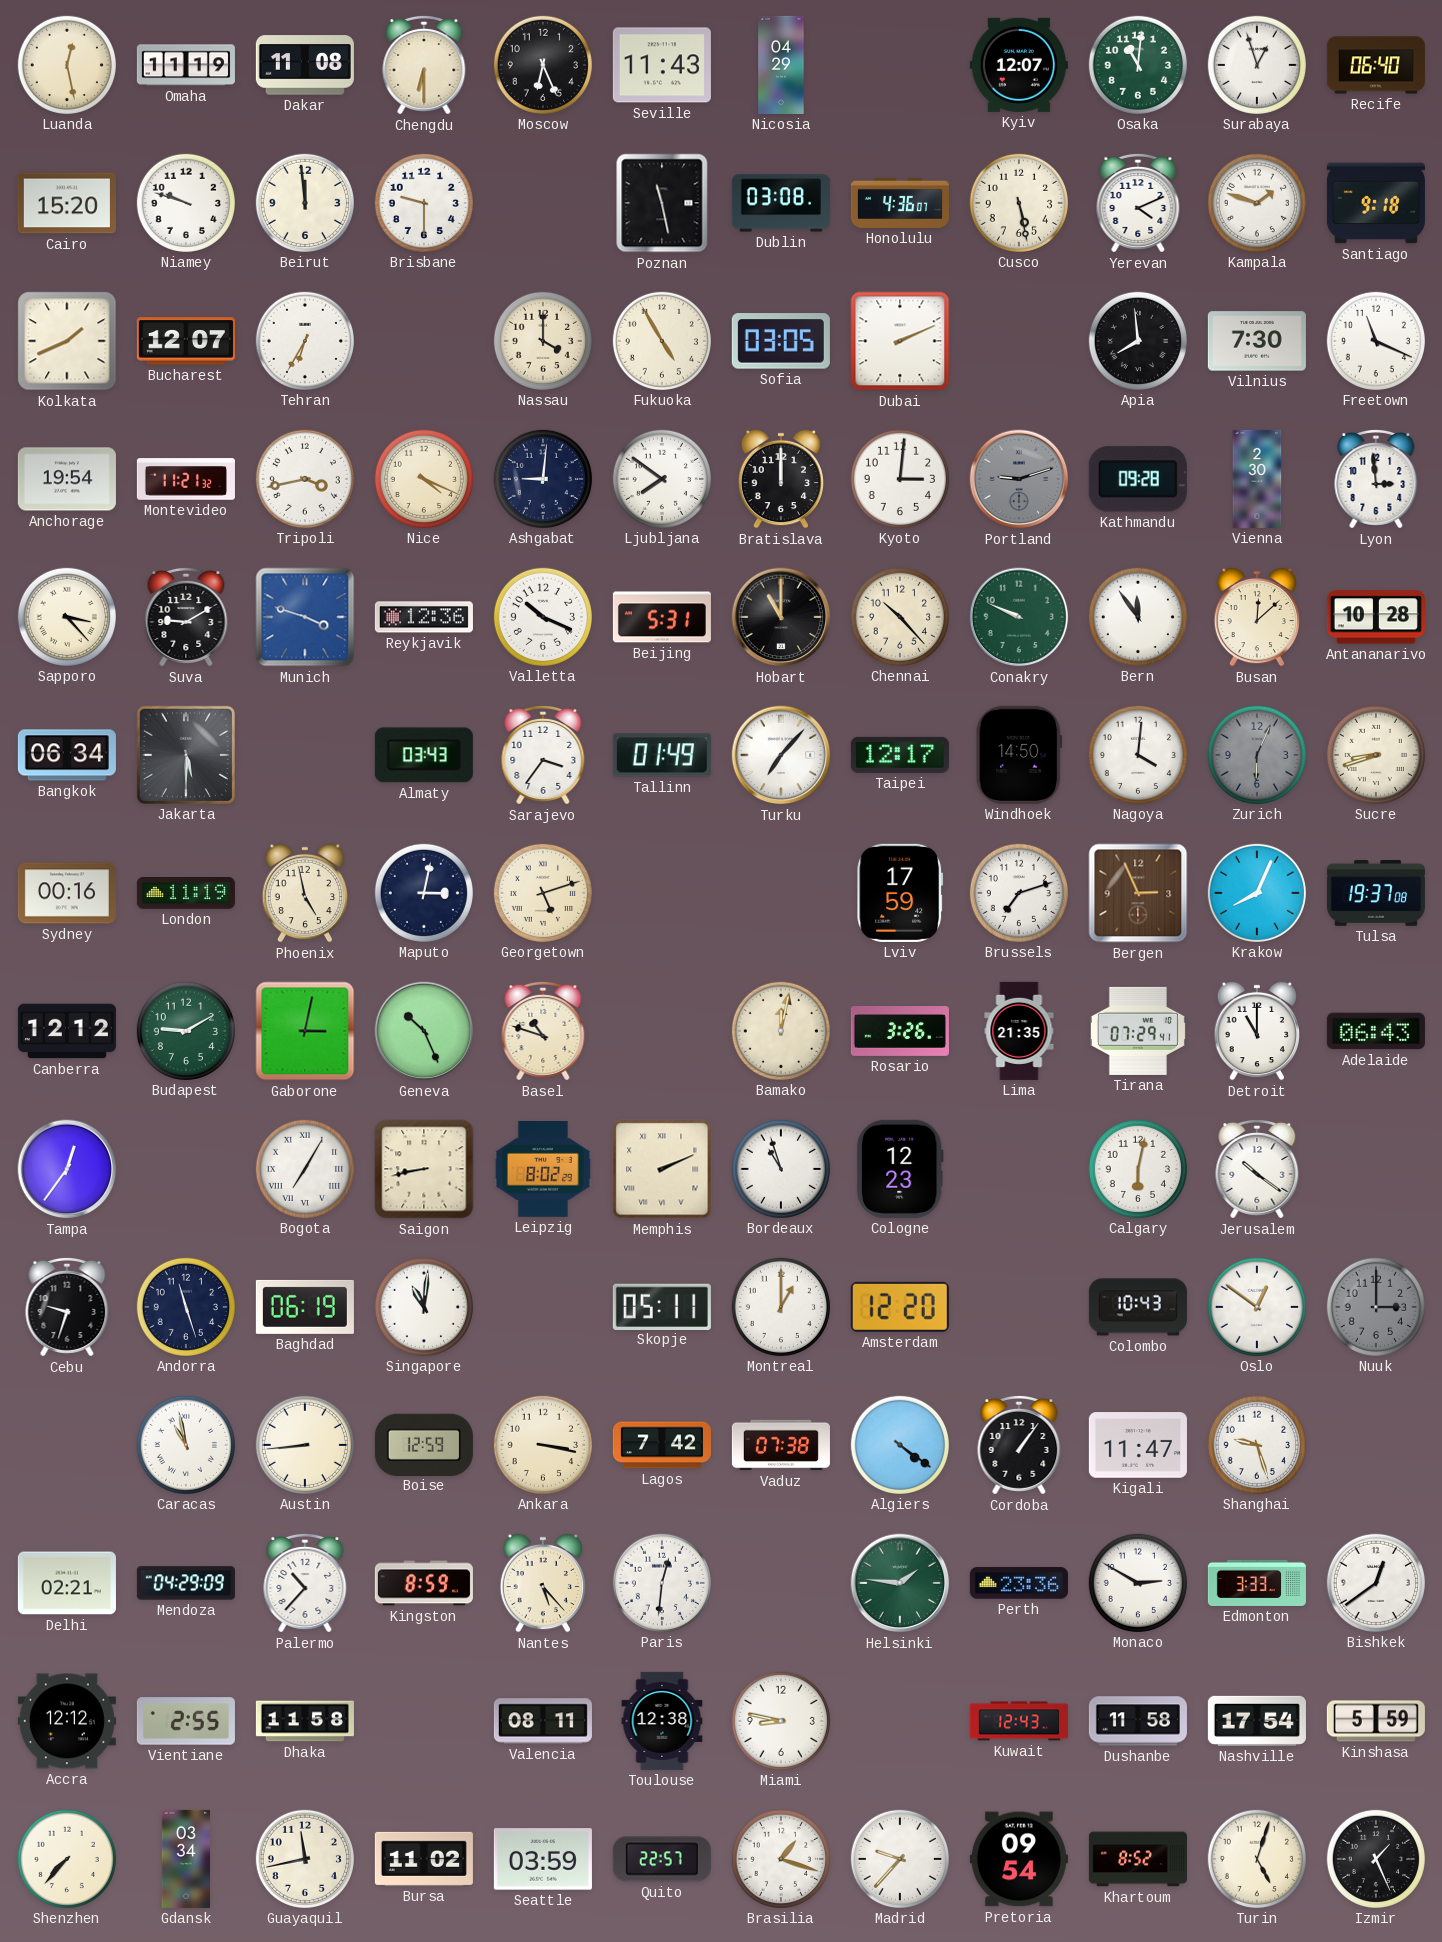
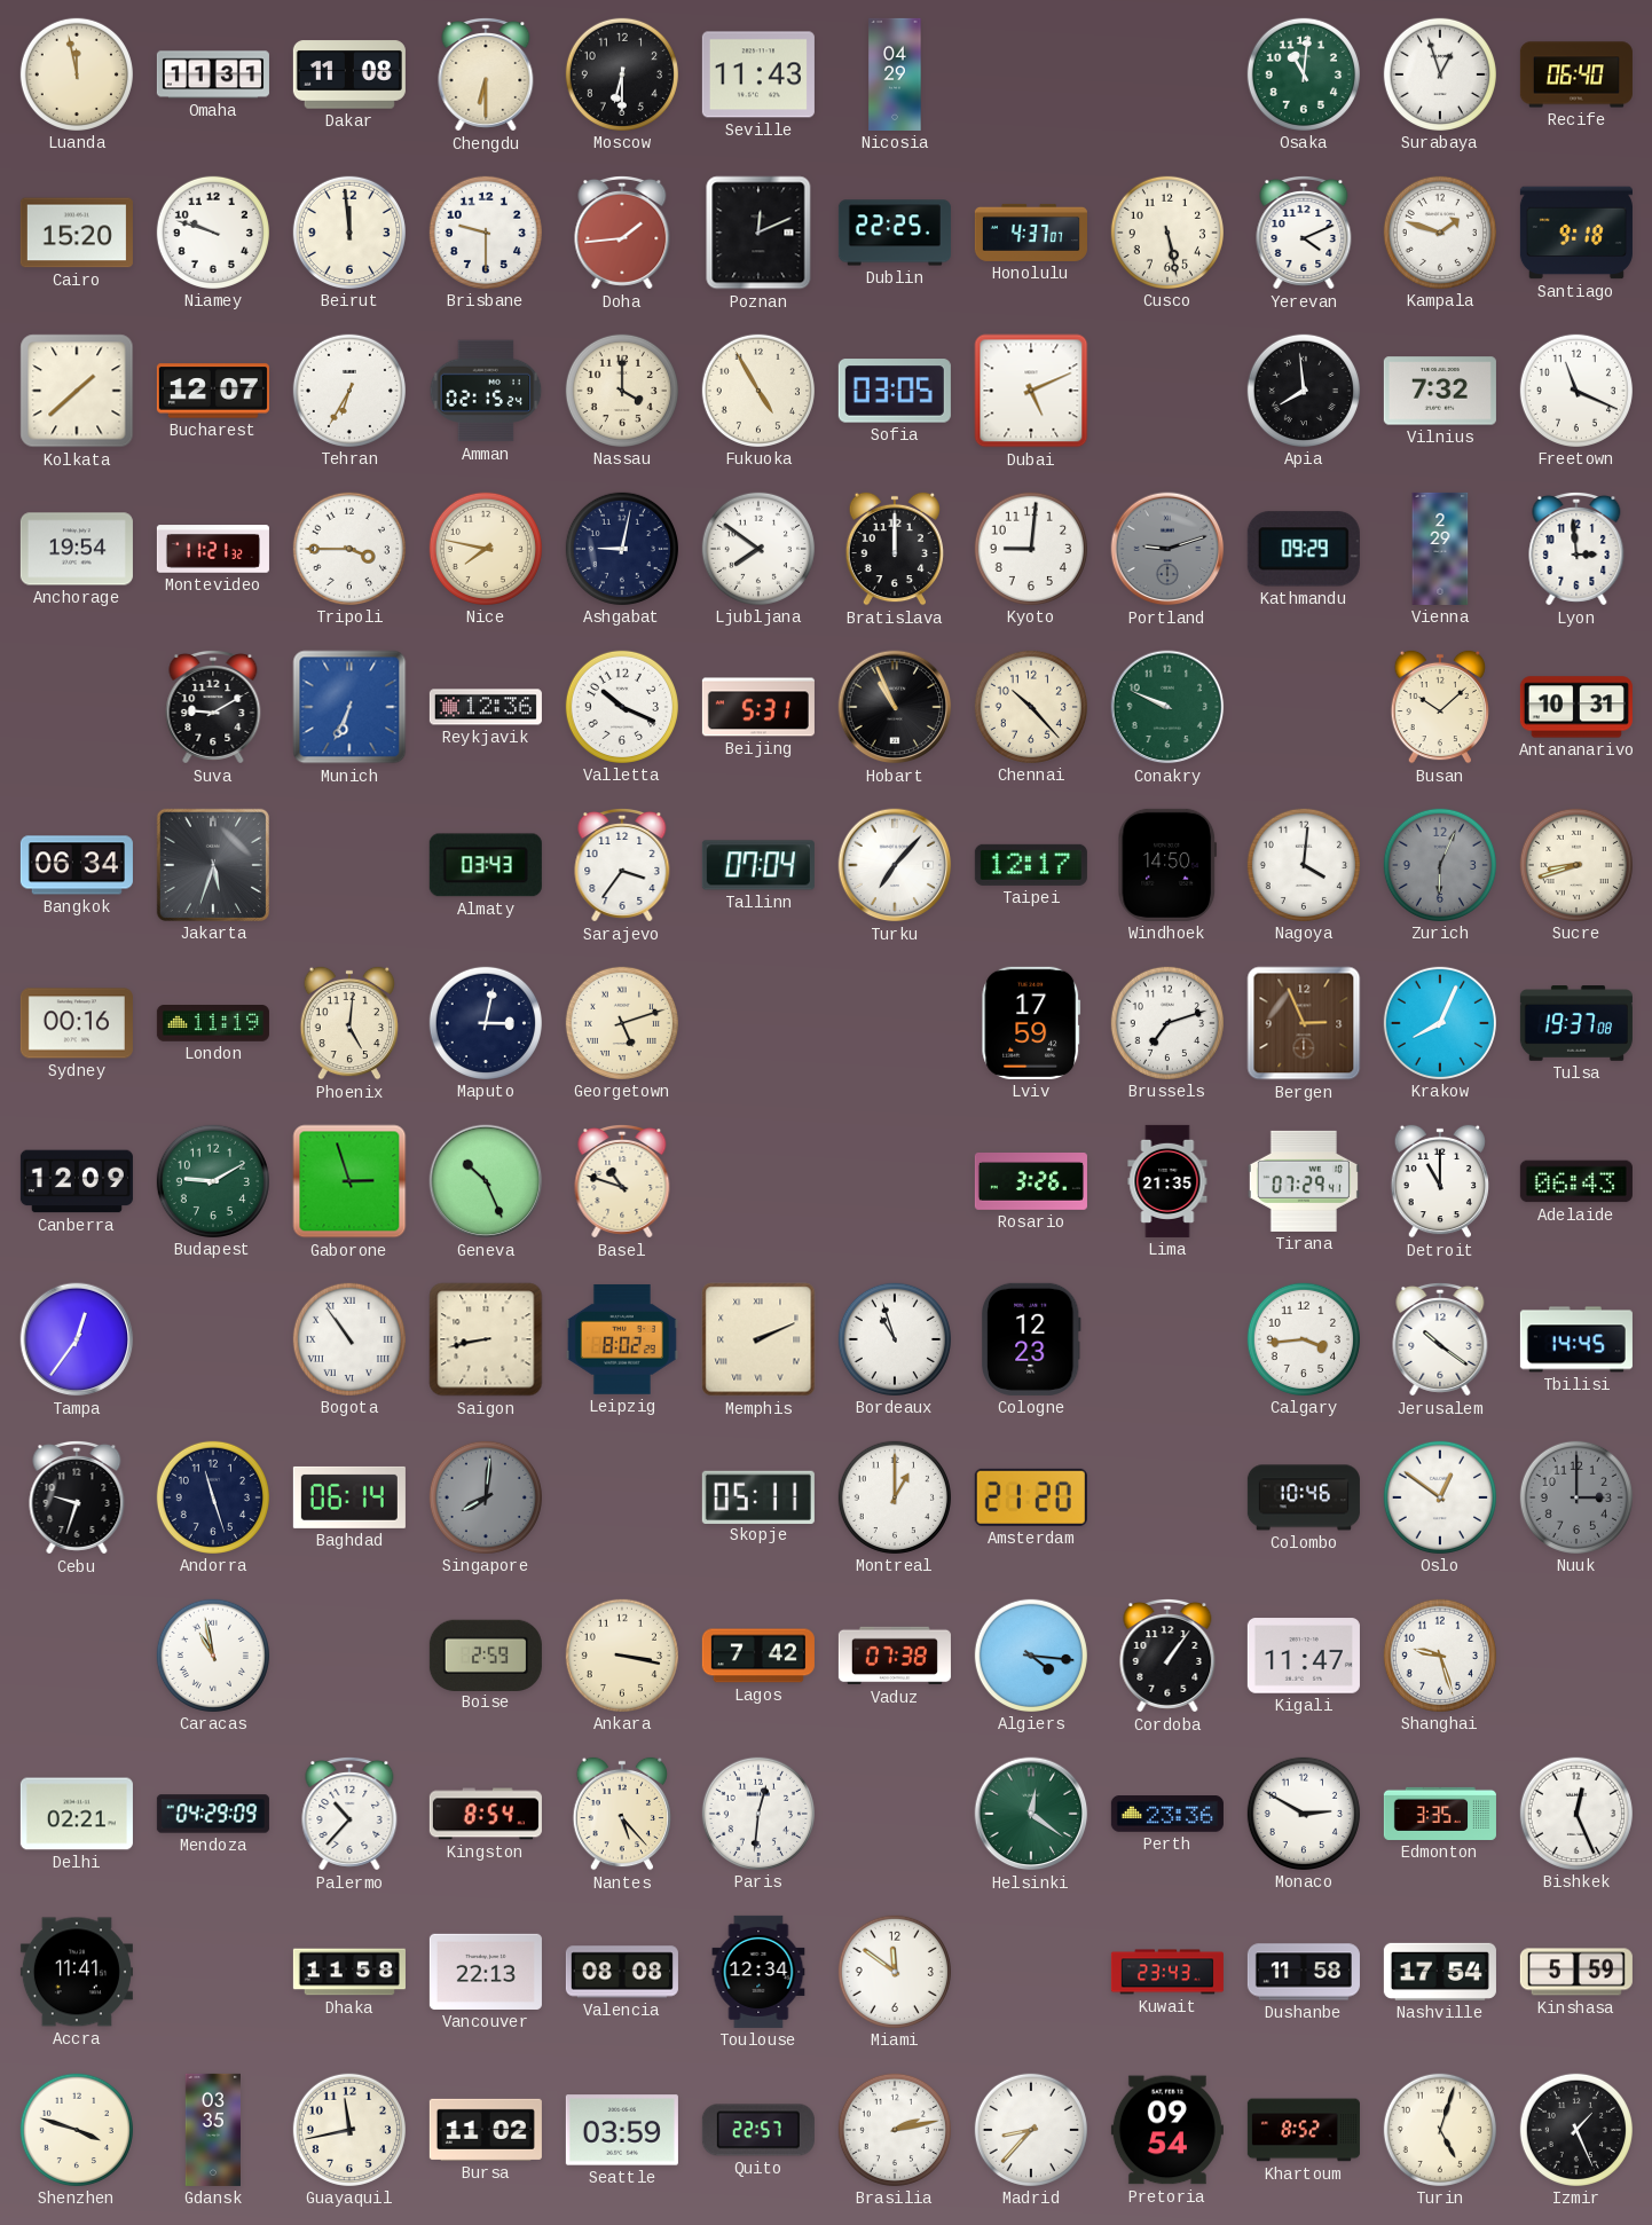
Luanda: 12:28 -> 11:58 (77, 74)
Omaha: 11:19 -> 11:31 (213, 74)
Moscow: 6:26 -> 6:30 (622, 74)
Kyiv: 12:07 -> none (1019, 65)
Doha: none -> 1:44 (622, 233)
Poznan: 11:28 -> 12:11 (758, 233)
Dublin: 03:08 -> 22:25 (895, 233)
Honolulu: 4:36 -> 4:37 (1031, 233)
Kolkata: 1:41 -> 1:38 (77, 391)
Amman: none -> 02:15 (486, 391)
Dubai: 2:11 -> 5:11 (1031, 391)
Vilnius: 7:30 -> 7:32 (1440, 391)
Tripoli: 3:43 -> 3:45 (349, 549)
Nice: 4:19 -> 7:47 (486, 549)
Ashgabat: 9:01 -> 9:02 (622, 549)
Kyoto: 3:01 -> 9:01 (1031, 549)
Kathmandu: 09:28 -> 09:29 (1304, 549)
Vienna: 2:30 -> 2:29 (1440, 549)
Sapporo: 3:23 -> none (67, 617)
Munich: 3:48 -> 6:34 (349, 707)
Hobart: 11:00 -> 10:56 (895, 707)
Bern: 11:54 -> none (1138, 617)
Busan: 12:08 -> 10:08 (1440, 707)
Antananarivo: 10:28 -> 10:31 (1576, 707)
Jakarta: 5:30 -> 5:33 (213, 865)
Tallinn: 01:49 -> 07:04 (758, 865)
Phoenix: 4:58 -> 5:01 (349, 1023)
Canberra: 12:12 -> 12:09 (77, 1181)
Gaborone: 3:02 -> 2:57 (349, 1181)
Bamako: 12:02 -> none (781, 1031)
Bogota: 7:05 -> 10:54 (349, 1339)
Calgary: 6:02 -> 3:44 (1304, 1339)
Tbilisi: none -> 14:45 (1576, 1339)
Baghdad: 06:19 -> 06:14 (349, 1497)
Singapore: 11:01 -> 8:01 (486, 1497)
Singapore dial: white -> grey (486, 1497)
Amsterdam: 12:20 -> 21:20 (1031, 1497)
Colombo: 10:43 -> 10:46 (1304, 1497)
Austin: 8:44 -> none (305, 1445)
Boise: 12:59 -> 2:59 (486, 1654)
Algiers: 4:21 -> 4:16 (1031, 1656)
Kingston: 8:59 -> 8:54 (486, 1814)
Helsinki: 1:46 -> 12:21 (1031, 1814)
Edmonton: 3:33 -> 3:35 (1440, 1814)
Bishkek: 12:39 -> 12:26 (1576, 1814)
Accra: 12:12 -> 11:41 (77, 1972)
Vientiane: 2:55 -> none (186, 1721)
Vancouver: none -> 22:13 (486, 1972)
Valencia: 08:11 -> 08:08 (622, 1972)
Toulouse: 12:38 -> 12:34 (758, 1972)
Miami: 8:47 -> 11:51 (895, 1972)
Kuwait: 12:43 -> 23:43 (1167, 1972)
Shenzhen: 7:37 -> 3:48 (77, 2130)
Gdansk: 03:34 -> 03:35 (212, 2130)
Brasilia: 1:18 -> 2:13 (895, 2130)
Madrid: 9:37 -> 8:37 (1031, 2130)
